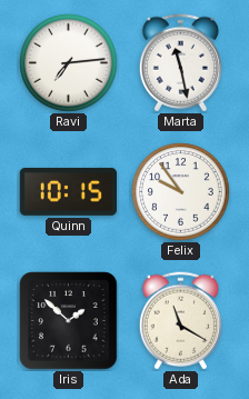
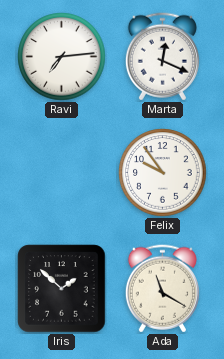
Marta: 11:28 -> 12:19 (162, 57)
Quinn: 10:15 -> none (68, 191)
